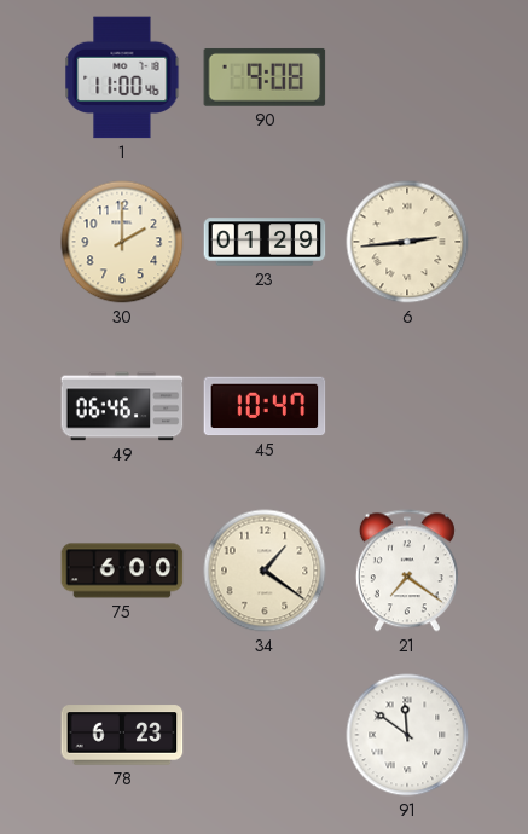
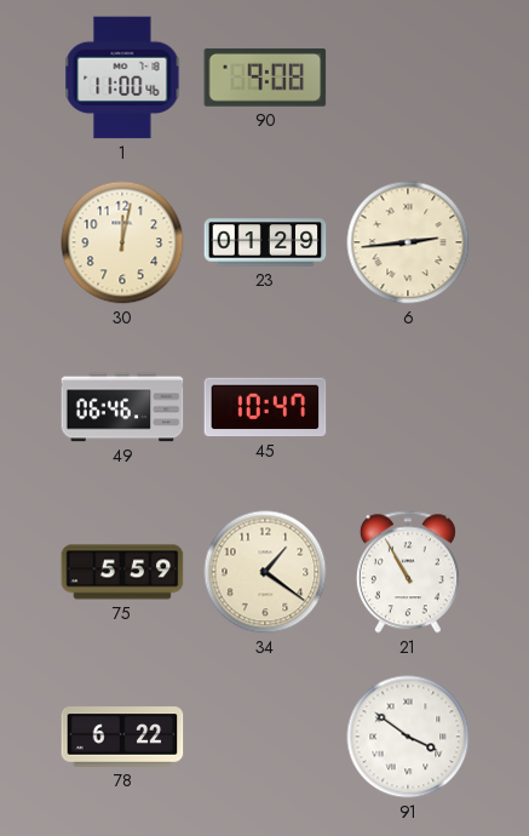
30: 2:00 -> 12:02 (122, 242)
75: 6:00 -> 5:59 (122, 572)
21: 7:21 -> 10:55 (408, 572)
78: 6:23 -> 6:22 (122, 737)
91: 11:51 -> 3:51 (408, 737)
